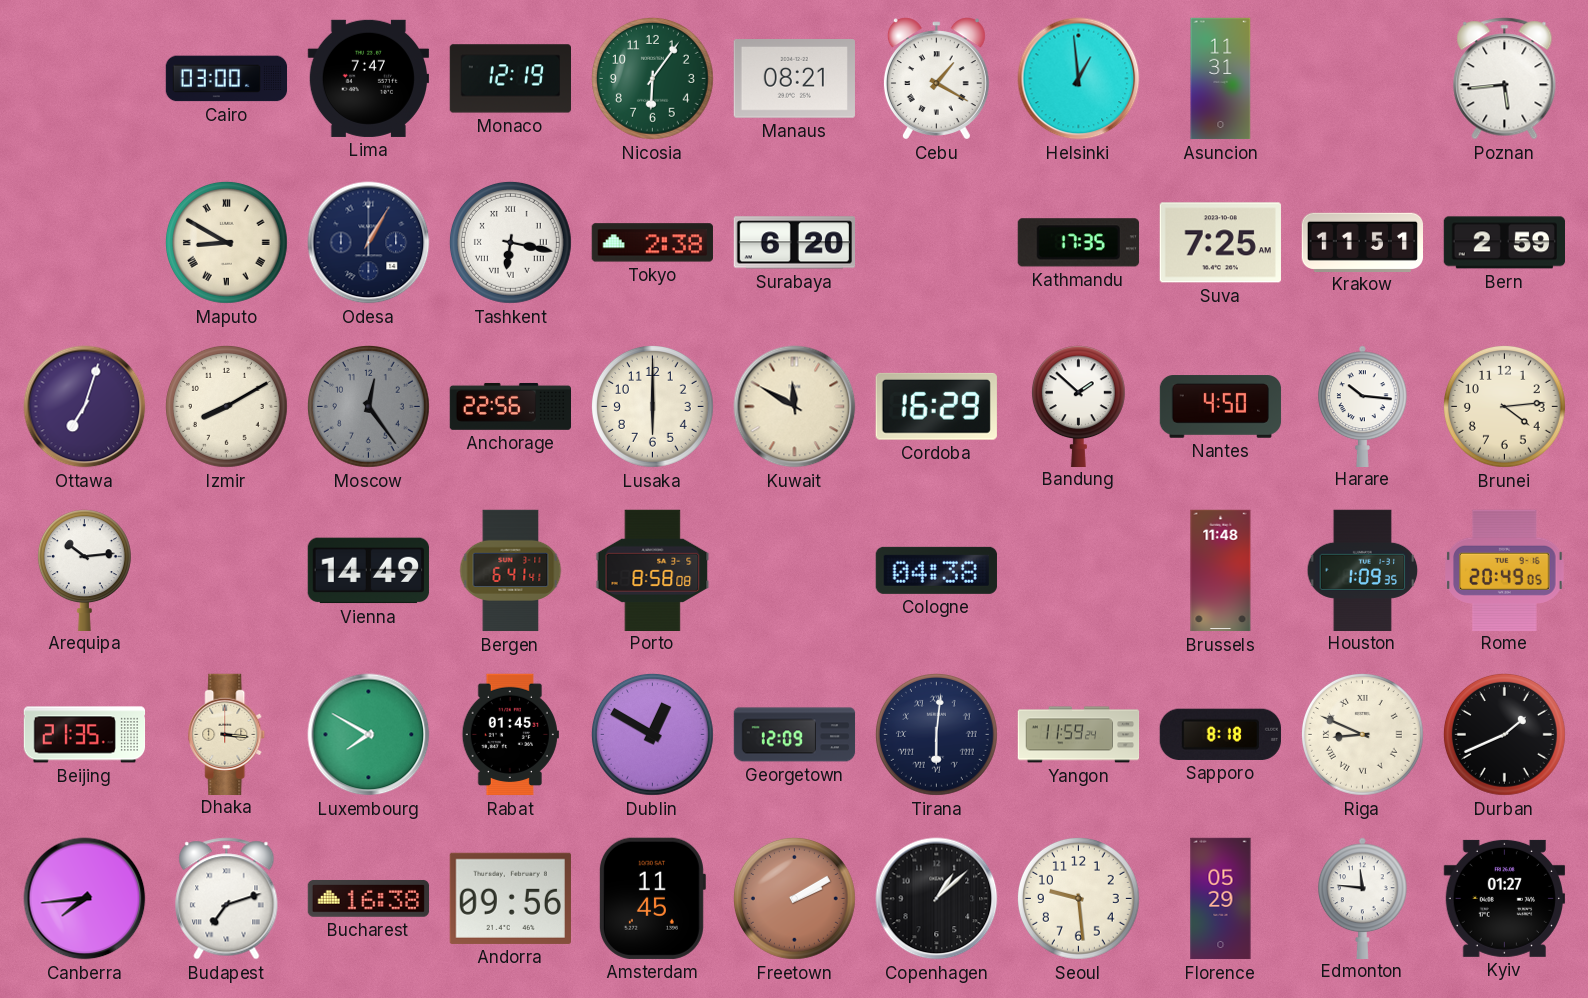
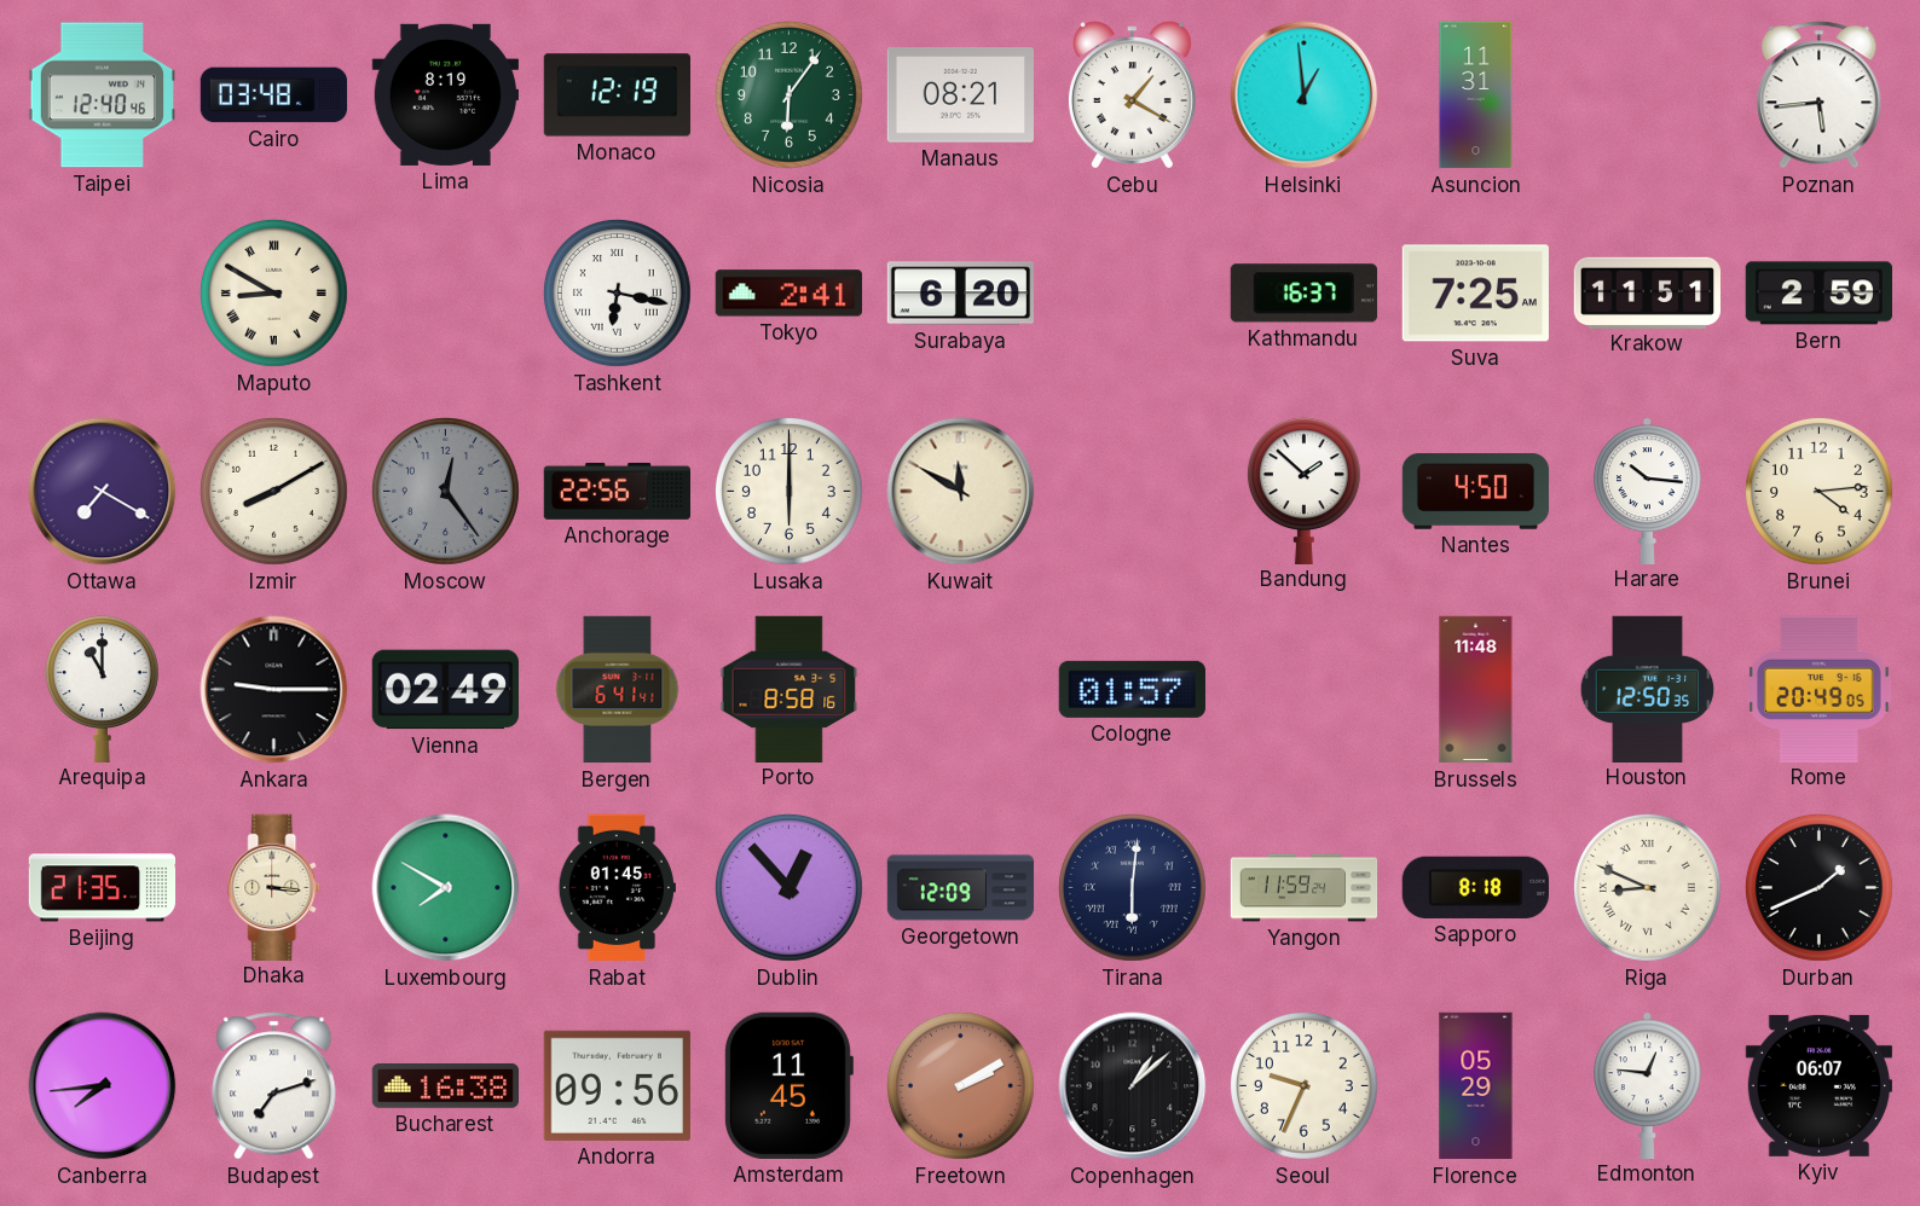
Taipei: none -> 12:40 (102, 95)
Cairo: 03:00 -> 03:48 (274, 95)
Lima: 7:47 -> 8:19 (445, 94)
Odesa: 1:05 -> none (369, 243)
Tokyo: 2:38 -> 2:41 (788, 294)
Kathmandu: 17:35 -> 16:37 (1303, 294)
Ottawa: 7:03 -> 7:20 (103, 492)
Cordoba: 16:29 -> none (936, 406)
Arequipa: 10:14 -> 11:00 (102, 689)
Ankara: none -> 9:15 (274, 690)
Vienna: 14:49 -> 02:49 (445, 690)
Porto: 8:58:08 -> 8:58:16 (790, 689)
Cologne: 04:38 -> 01:57 (1132, 689)
Houston: 1:09 -> 12:50 (1648, 689)
Dublin: 12:50 -> 12:53 (788, 887)
Seoul: 9:29 -> 9:34 (1303, 1085)
Edmonton: 11:46 -> 12:46 (1648, 1085)
Kyiv: 01:27 -> 06:07 (1818, 1085)
